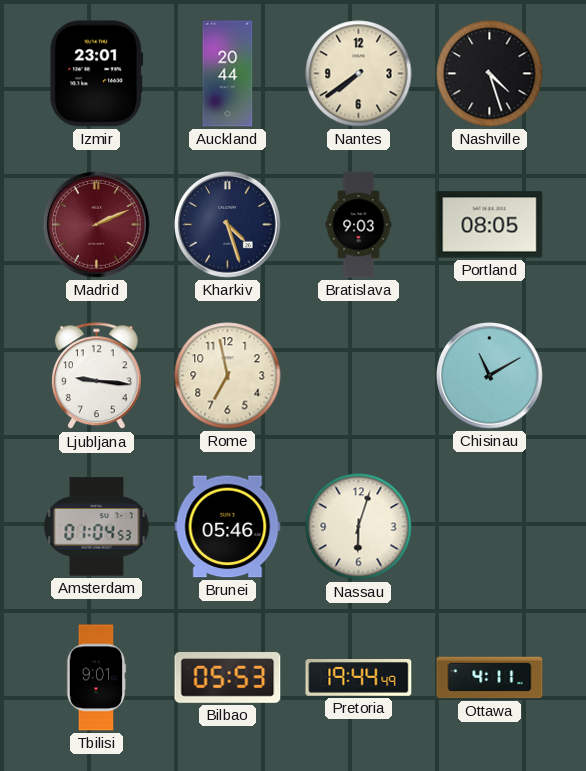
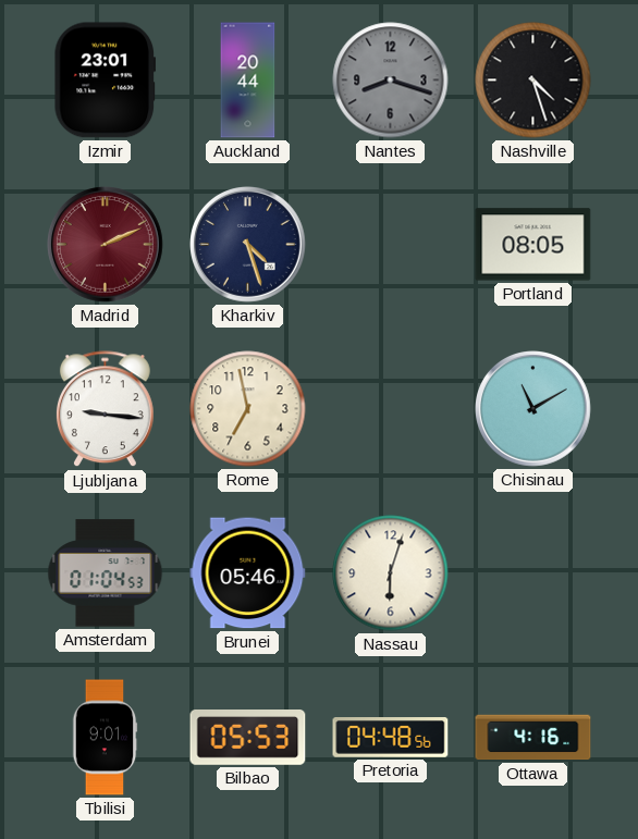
Nantes: 7:39 -> 8:18 (391, 81)
Nantes dial: cream -> grey (391, 81)
Bratislava: 9:03 -> none (359, 225)
Pretoria: 19:44 -> 04:48 (391, 738)
Ottawa: 4:11 -> 4:16 (533, 738)
